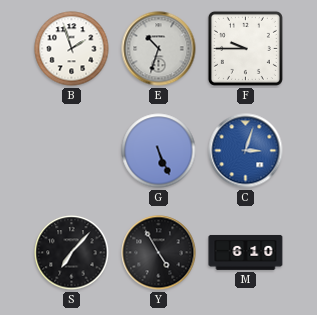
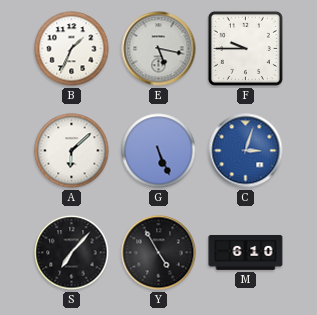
B: 1:57 -> 1:34 (72, 49)
E: 10:33 -> 5:17 (159, 49)
A: none -> 6:08 (72, 151)
